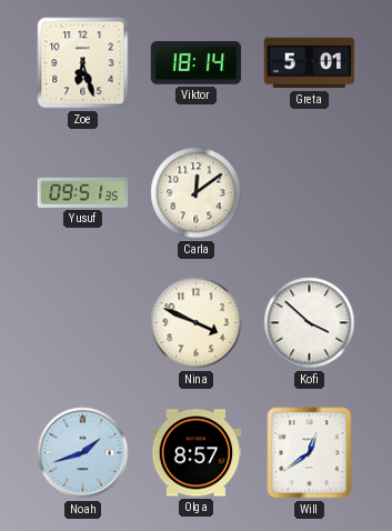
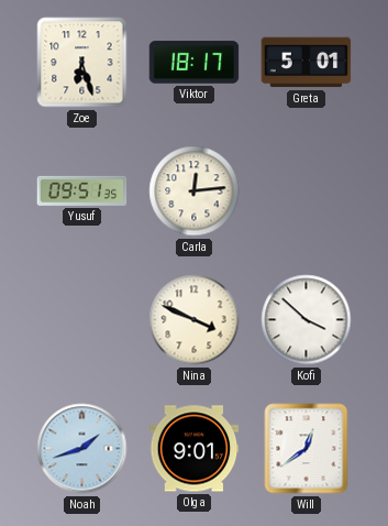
Viktor: 18:14 -> 18:17 (195, 63)
Carla: 12:09 -> 12:14 (195, 191)
Olga: 8:57 -> 9:01 (195, 449)
